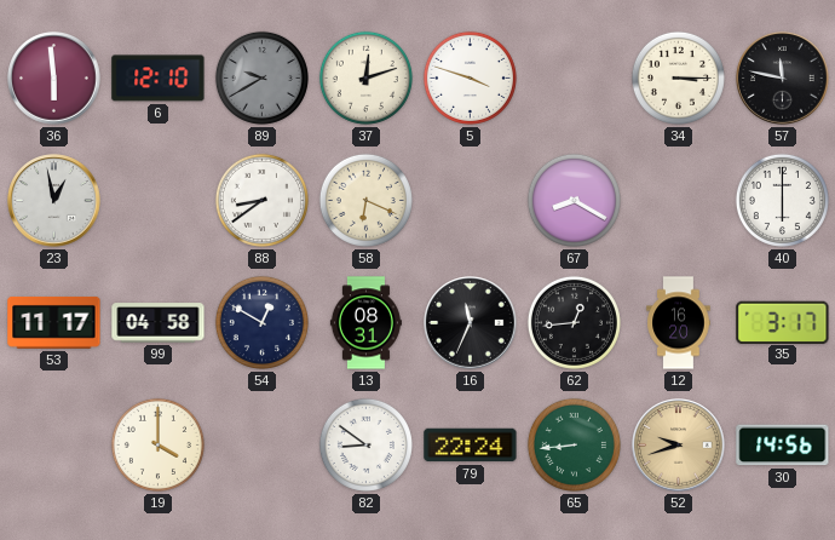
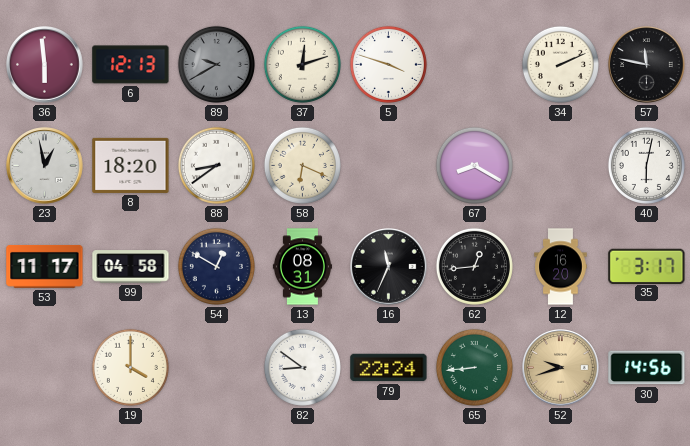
6: 12:10 -> 12:13 (131, 65)
34: 3:15 -> 2:11 (560, 64)
8: none -> 18:20 (131, 165)
40: 6:00 -> 6:02 (646, 165)
